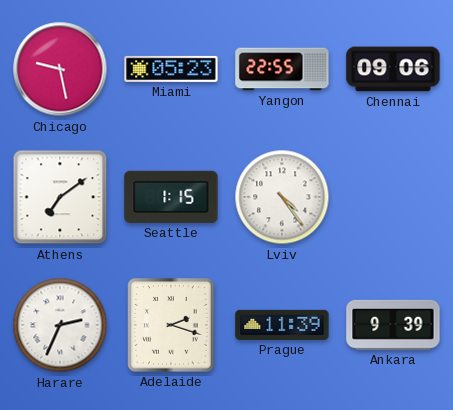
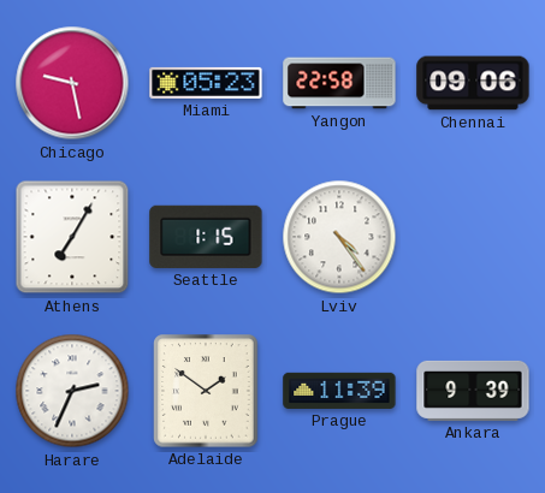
Yangon: 22:55 -> 22:58 (339, 83)
Athens: 7:09 -> 7:05 (72, 237)
Adelaide: 2:18 -> 1:51 (206, 391)
